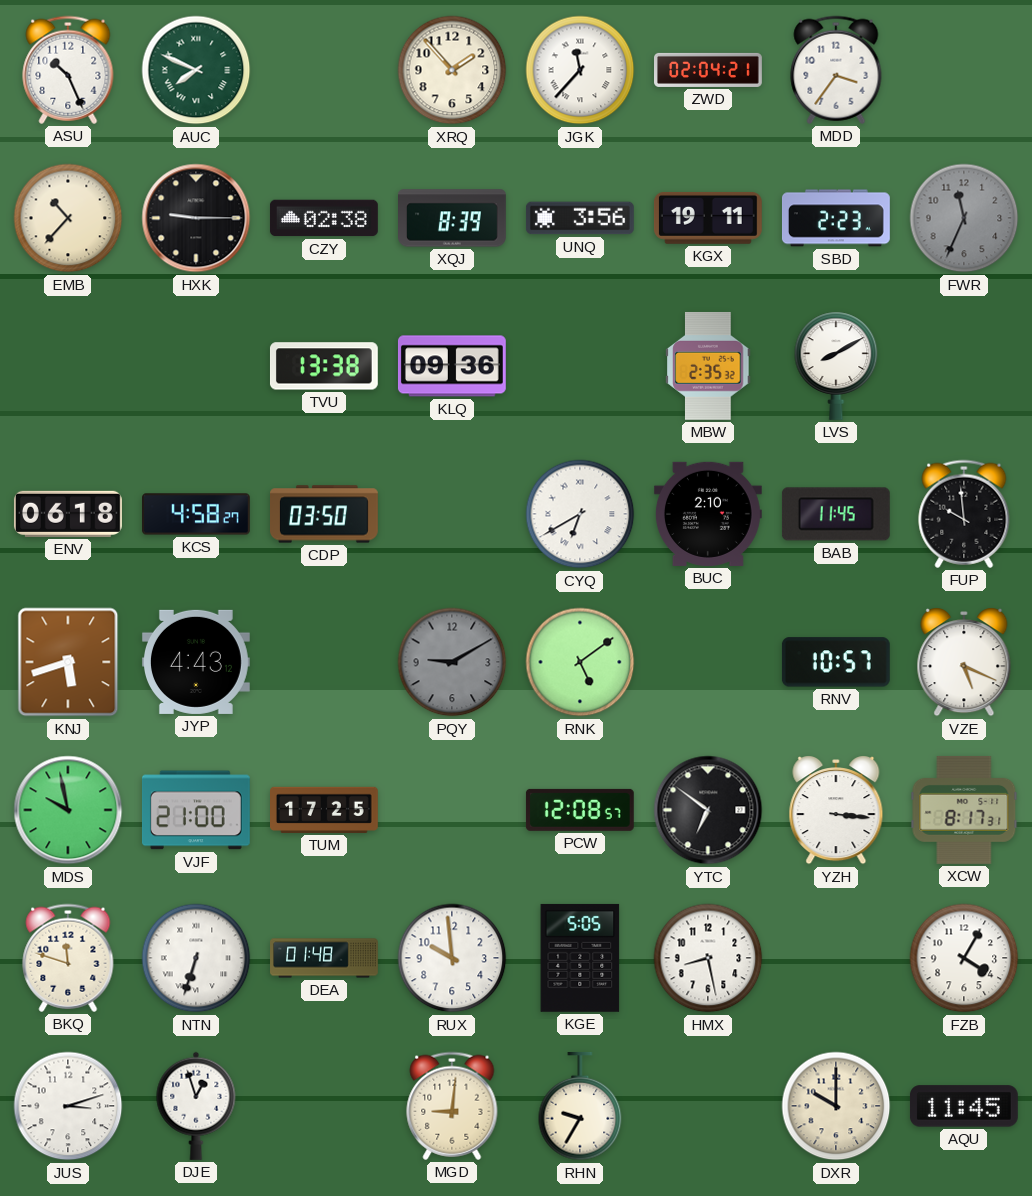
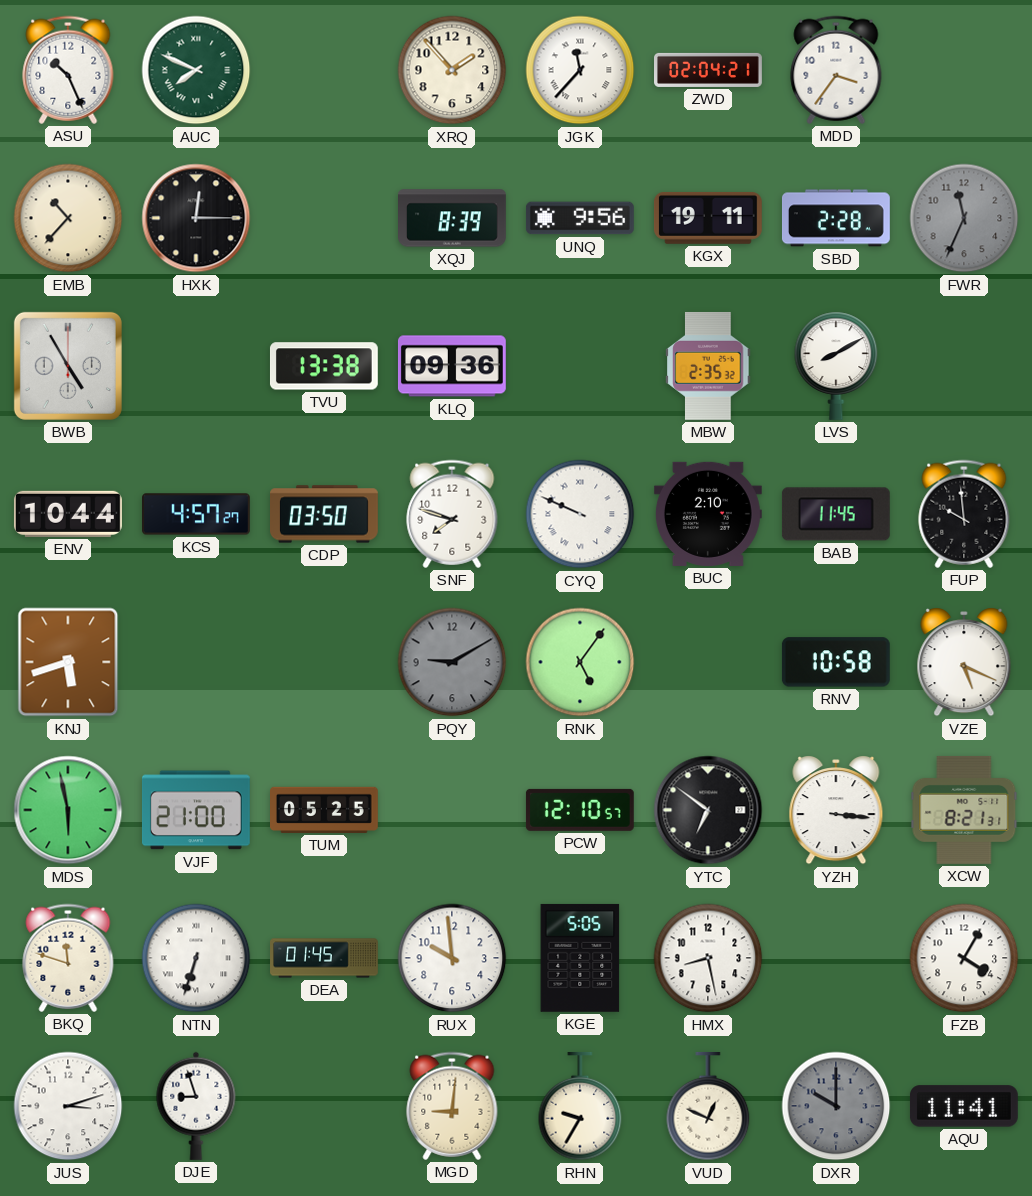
HXK: 9:15 -> 12:15 (196, 218)
CZY: 02:38 -> none (324, 218)
UNQ: 3:56 -> 9:56 (580, 218)
SBD: 2:23 -> 2:28 (836, 218)
BWB: none -> 4:55 (68, 366)
ENV: 06:18 -> 10:44 (68, 514)
KCS: 4:58 -> 4:57 (197, 514)
SNF: none -> 7:48 (452, 514)
CYQ: 6:40 -> 9:49 (580, 514)
JYP: 4:43 -> none (196, 662)
RNK: 5:09 -> 5:06 (580, 662)
RNV: 10:57 -> 10:58 (836, 662)
MDS: 9:58 -> 5:58 (68, 810)
TUM: 17:25 -> 05:25 (325, 810)
PCW: 12:08 -> 12:10 (580, 810)
XCW: 8:17 -> 8:21 (964, 810)
DEA: 01:48 -> 01:45 (324, 958)
DJE: 12:57 -> 8:57 (196, 1106)
VUD: none -> 12:49 (708, 1106)
DXR dial: cream -> grey (836, 1106)
AQU: 11:45 -> 11:41 (964, 1106)
